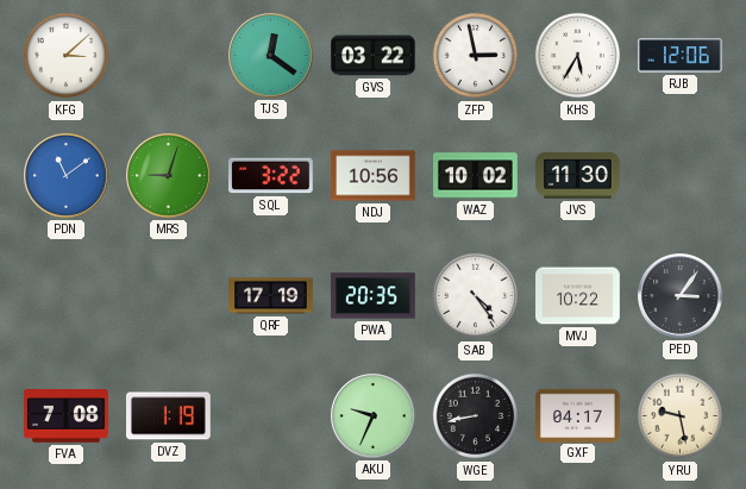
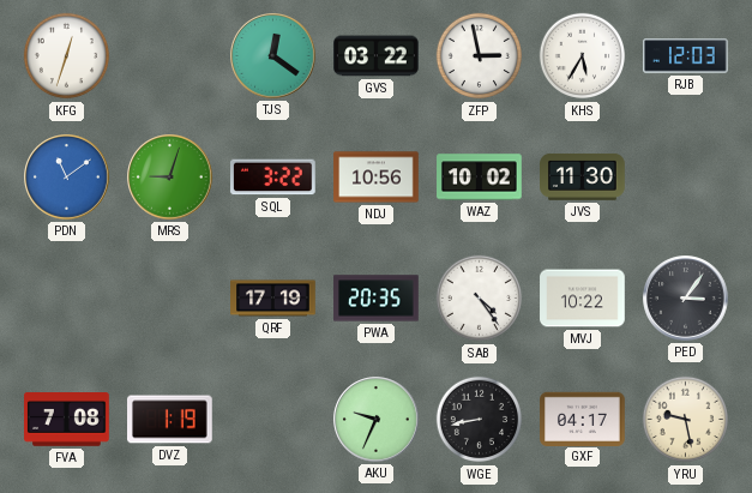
KFG: 3:08 -> 12:33 (67, 56)
RJB: 12:06 -> 12:03 (686, 56)
